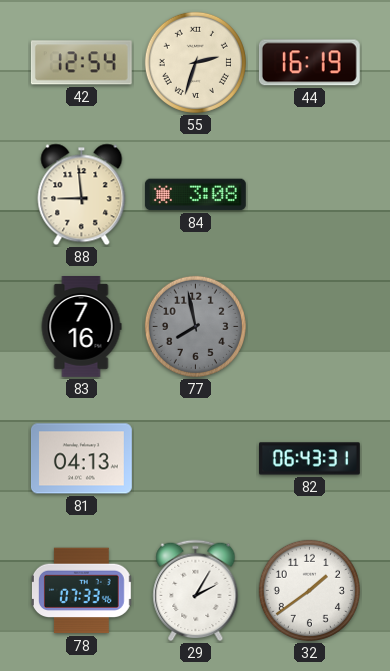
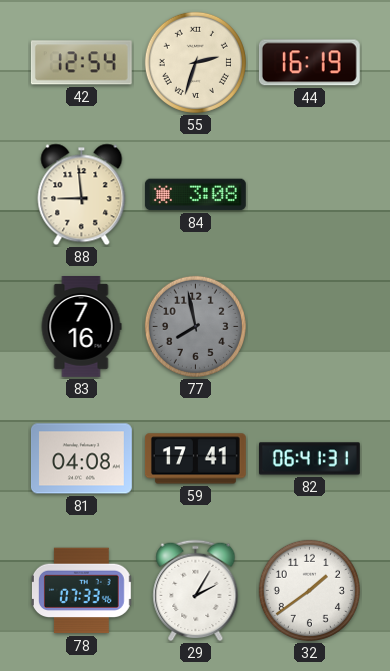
81: 04:13 -> 04:08 (81, 459)
59: none -> 17:41 (195, 459)
82: 06:43 -> 06:41 (310, 459)
